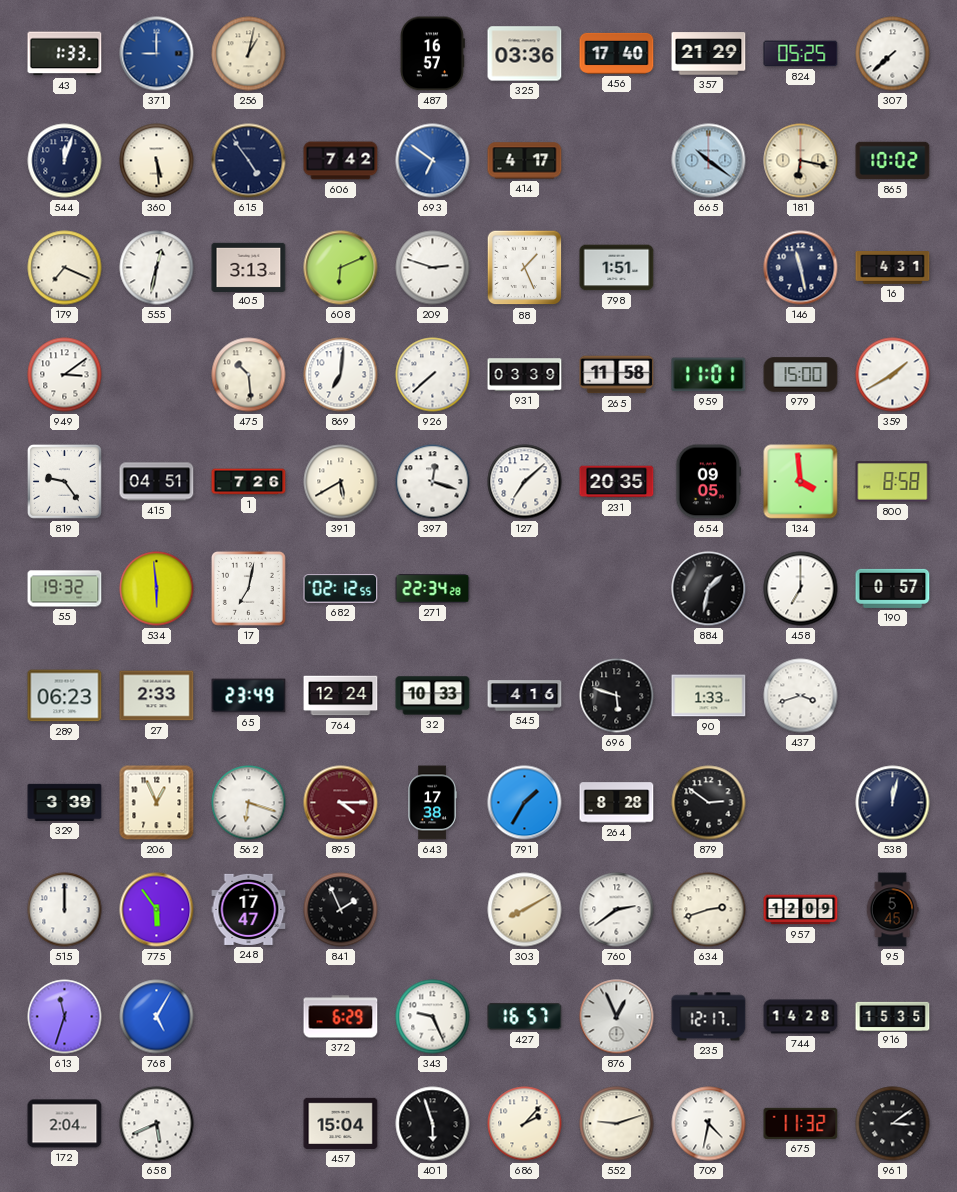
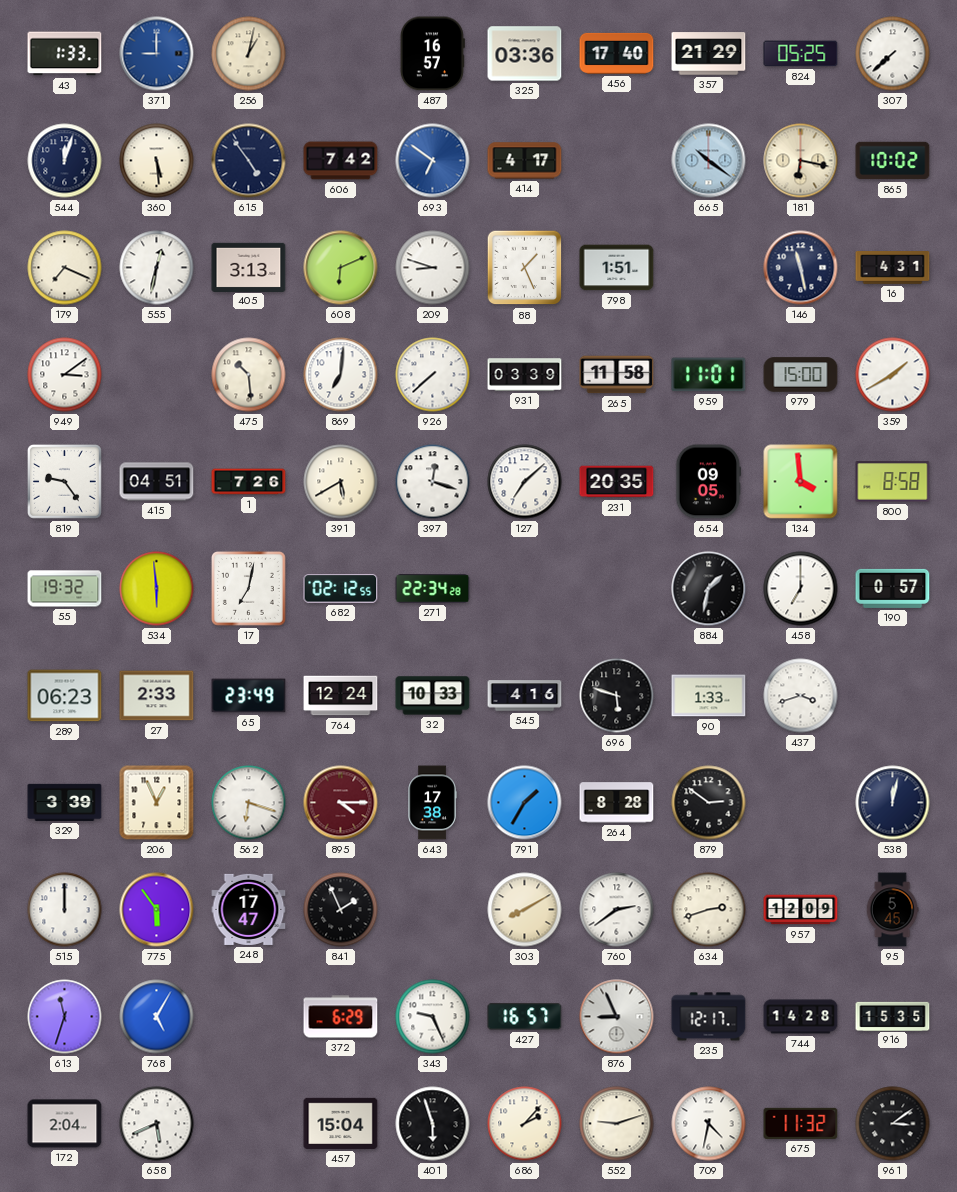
209: 2:48 -> 8:48 (433, 268)
876: 12:56 -> 8:56 (617, 1017)
